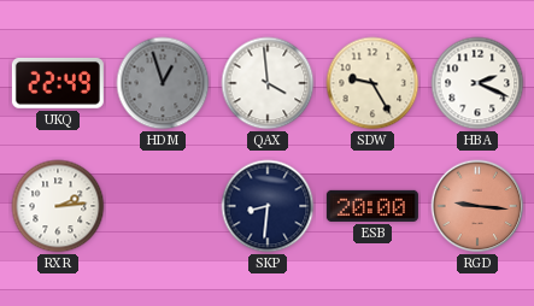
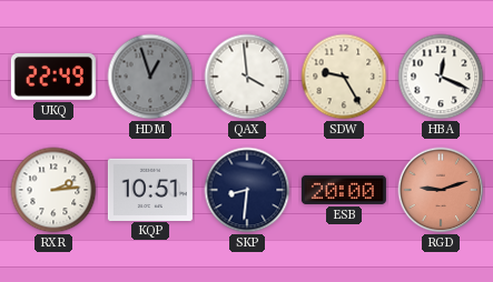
HBA: 2:19 -> 12:19 (441, 77)
KQP: none -> 10:51 (150, 189)
RGD: 9:16 -> 9:12 (441, 190)
